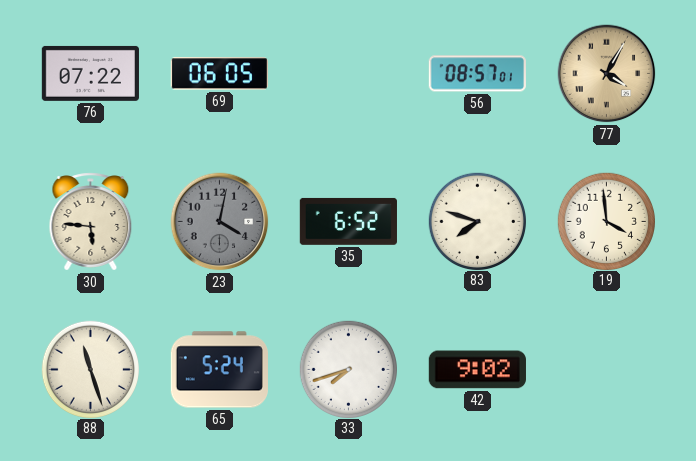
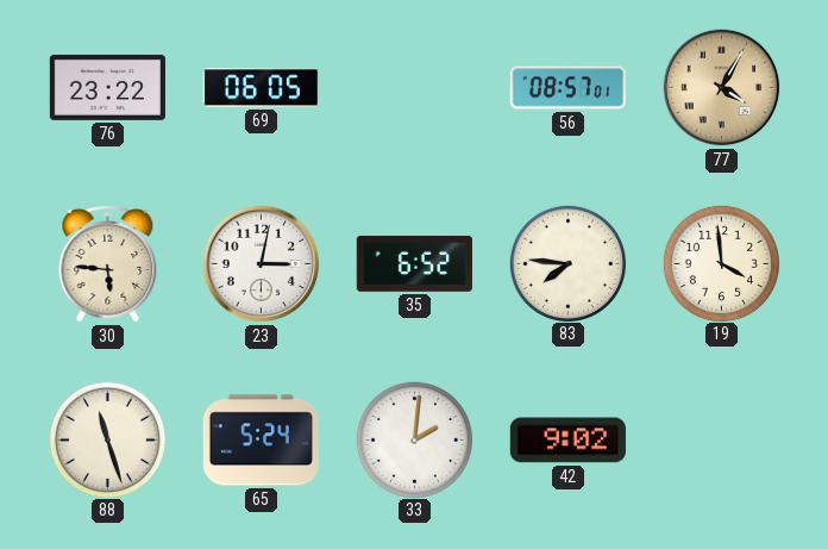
76: 07:22 -> 23:22 (107, 87)
23: 4:02 -> 3:02 (262, 264)
23 dial: grey -> white (262, 264)
83: 7:48 -> 7:46 (567, 263)
33: 7:42 -> 2:01 (414, 439)
